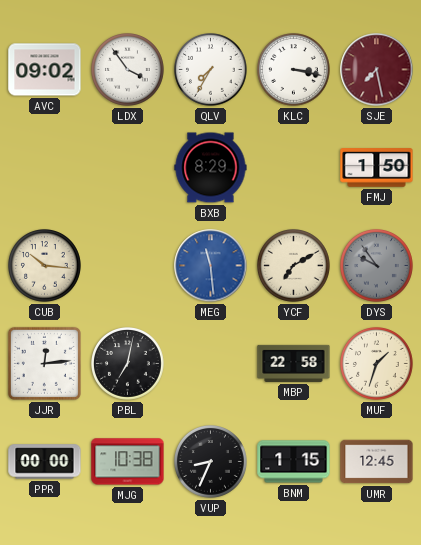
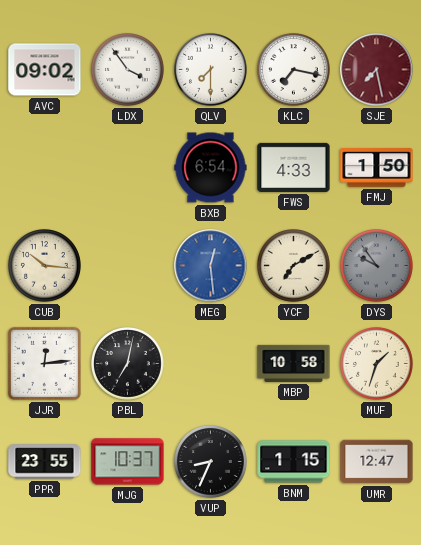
QLV: 7:35 -> 7:30 (211, 70)
KLC: 3:17 -> 7:17 (294, 70)
BXB: 8:29 -> 6:54 (211, 168)
FWS: none -> 4:33 (294, 167)
MEG: 11:29 -> 12:29 (211, 266)
MBP: 22:58 -> 10:58 (294, 363)
PPR: 00:00 -> 23:55 (45, 462)
MJG: 10:38 -> 10:37 (128, 462)
UMR: 12:45 -> 12:47 (377, 462)
